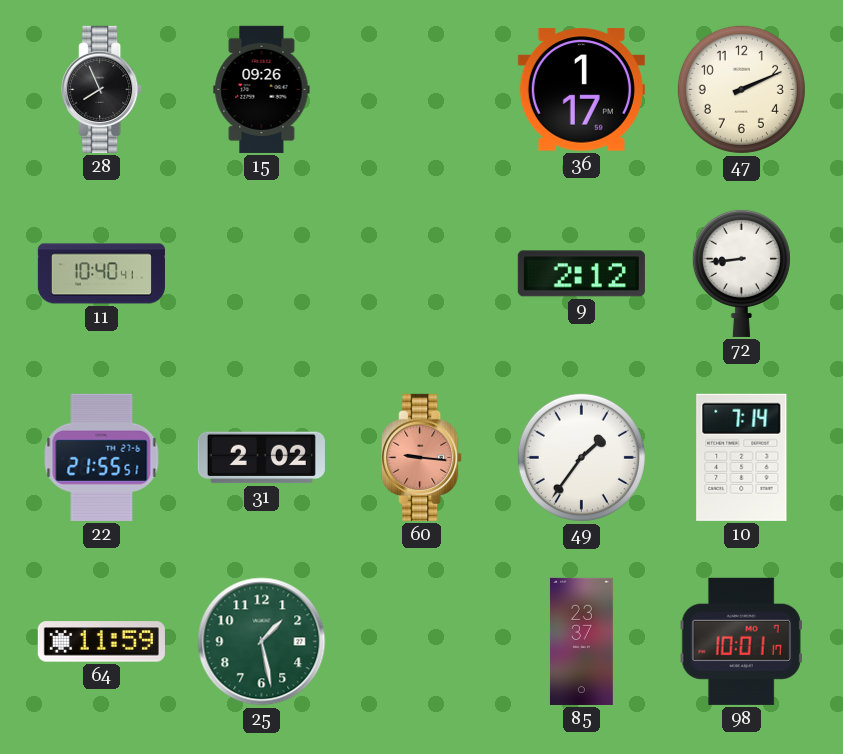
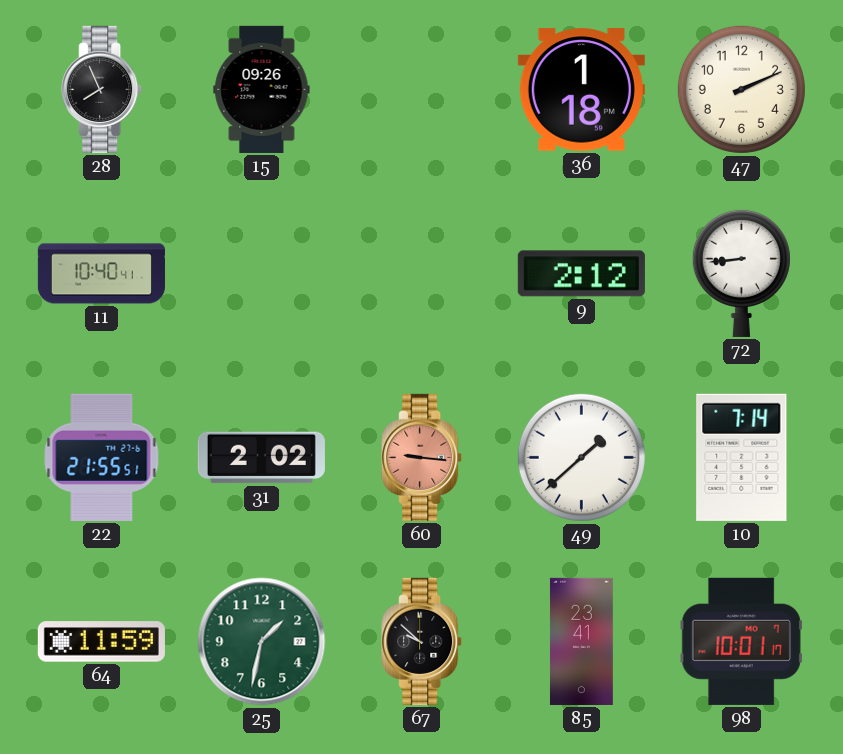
36: 1:17 -> 1:18 (581, 90)
49: 1:36 -> 1:38 (581, 457)
25: 1:28 -> 1:32 (262, 642)
67: none -> 9:52 (422, 641)
85: 23:37 -> 23:41 (581, 641)
